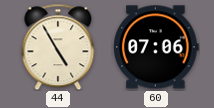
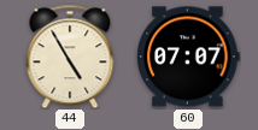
60: 07:06 -> 07:07 (188, 57)
